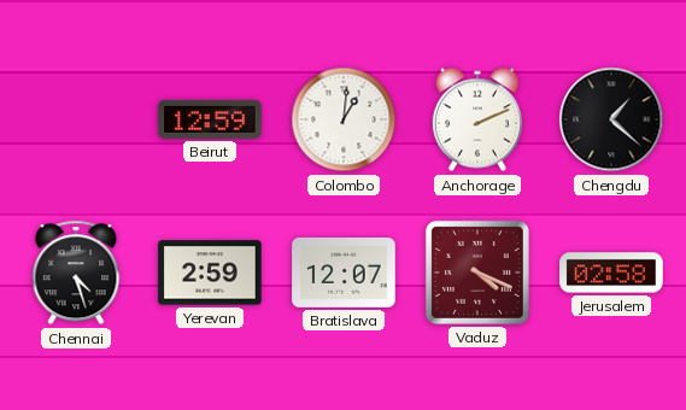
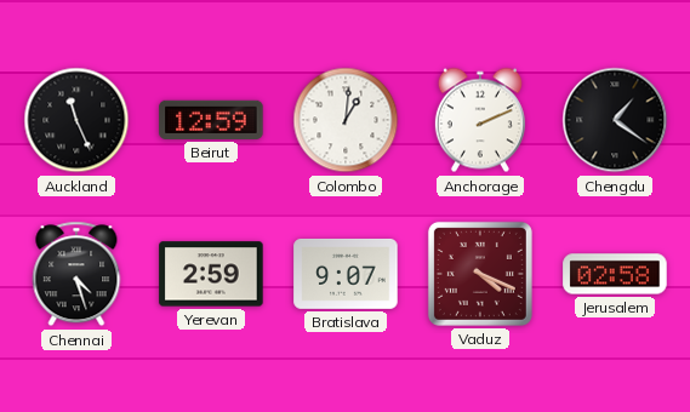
Auckland: none -> 11:26 (76, 120)
Chengdu: 1:22 -> 1:21 (615, 120)
Bratislava: 12:07 -> 9:07 (346, 274)
